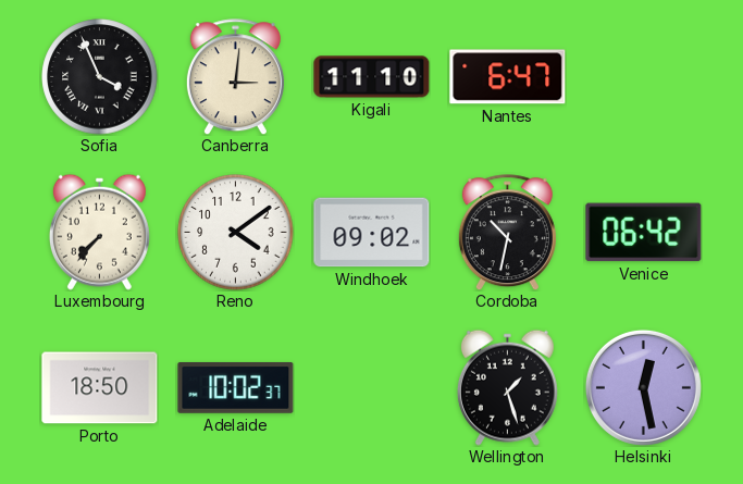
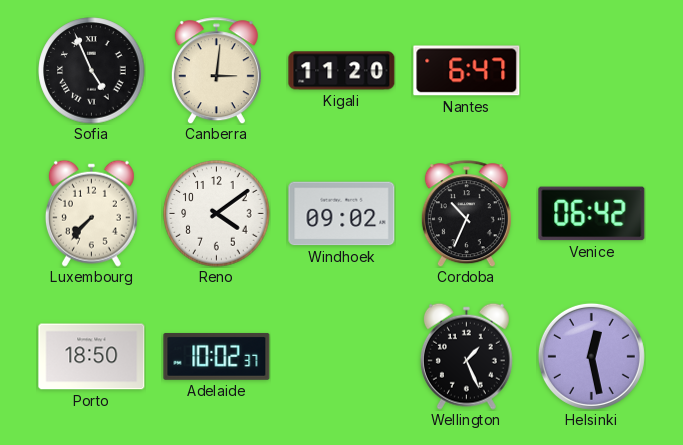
Sofia: 3:56 -> 4:56 (92, 71)
Kigali: 11:10 -> 11:20 (342, 71)
Cordoba: 10:32 -> 10:34 (466, 214)
Wellington: 1:27 -> 1:26 (466, 356)
